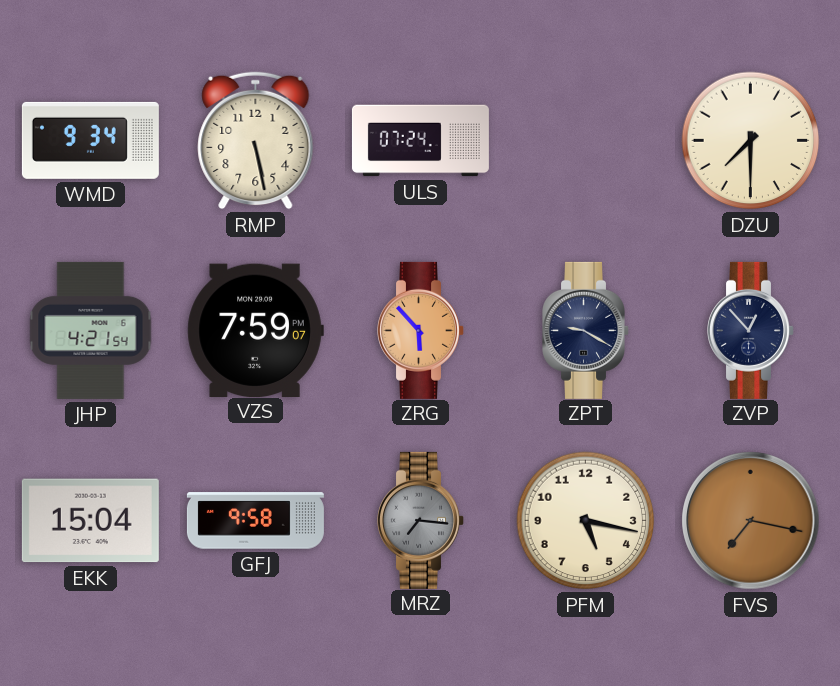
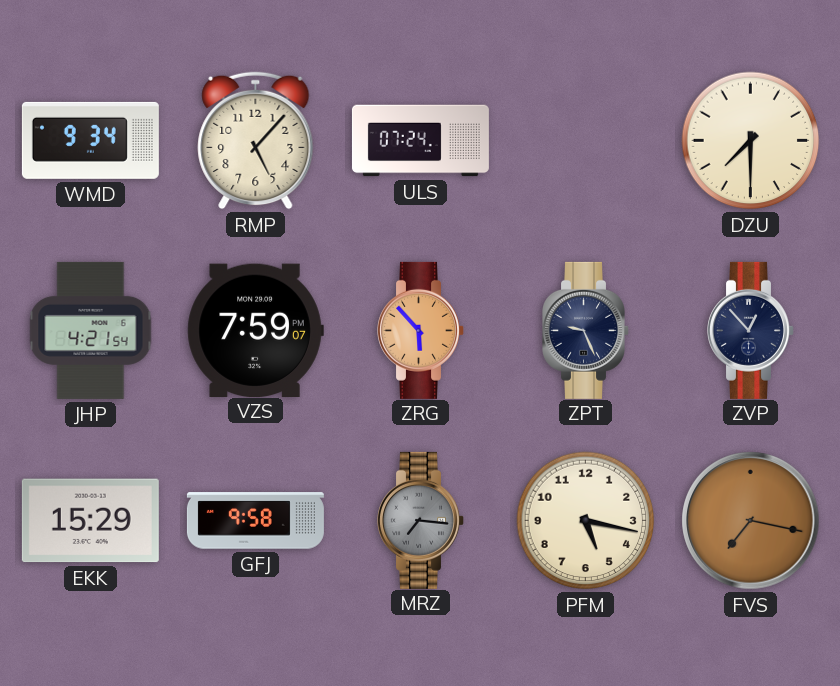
RMP: 5:28 -> 5:07 (256, 141)
ZPT: 9:20 -> 9:26 (586, 330)
EKK: 15:04 -> 15:29 (90, 521)
